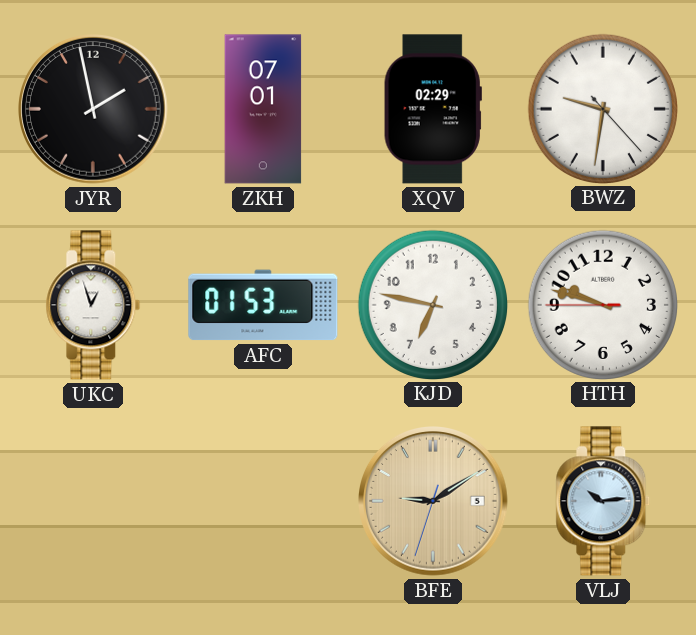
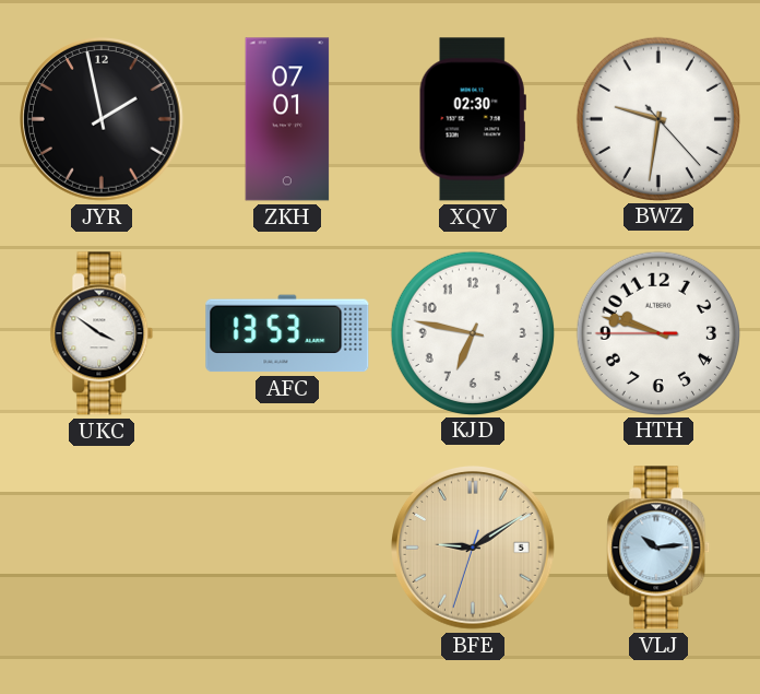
XQV: 02:29 -> 02:30 (473, 119)
UKC: 12:57 -> 3:51 (102, 333)
AFC: 01:53 -> 13:53 (287, 333)
